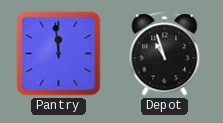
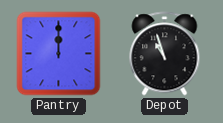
Pantry: 11:59 -> 12:00 (59, 54)
